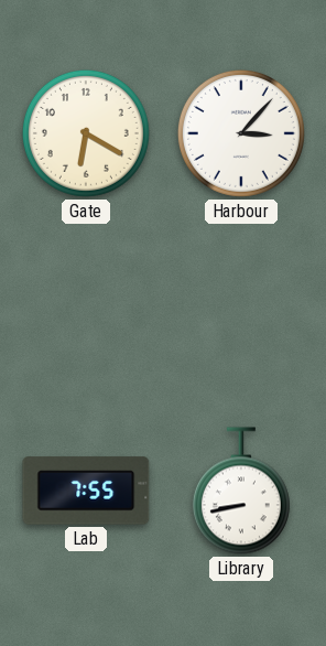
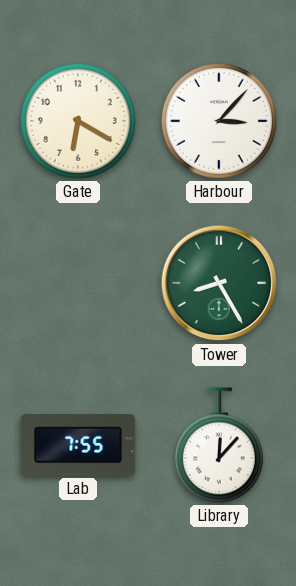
Tower: none -> 8:25 (219, 283)
Library: 8:43 -> 12:07 (219, 445)
